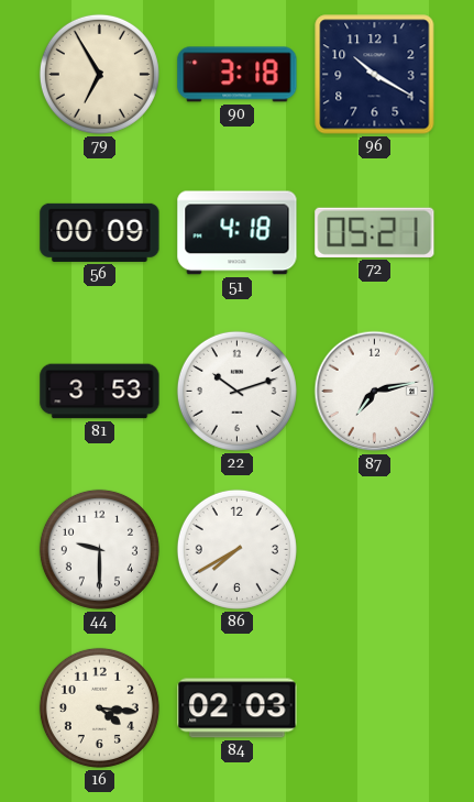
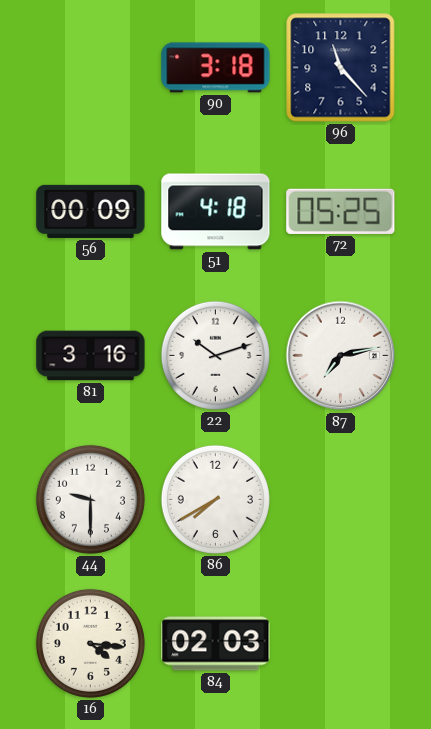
79: 6:55 -> none (99, 74)
96: 10:20 -> 11:23 (341, 68)
72: 05:21 -> 05:25 (341, 211)
81: 3:53 -> 3:16 (91, 356)
